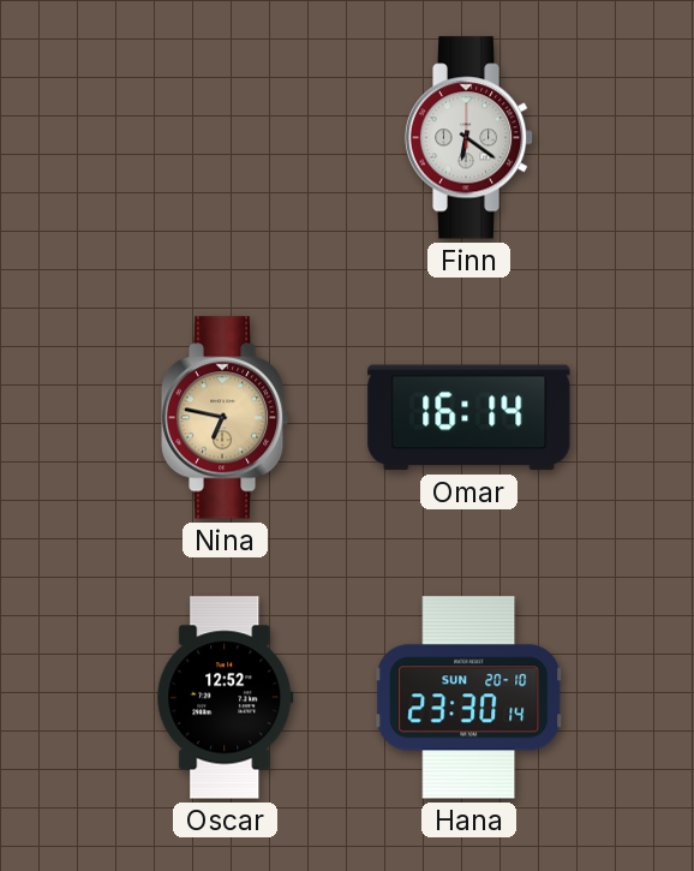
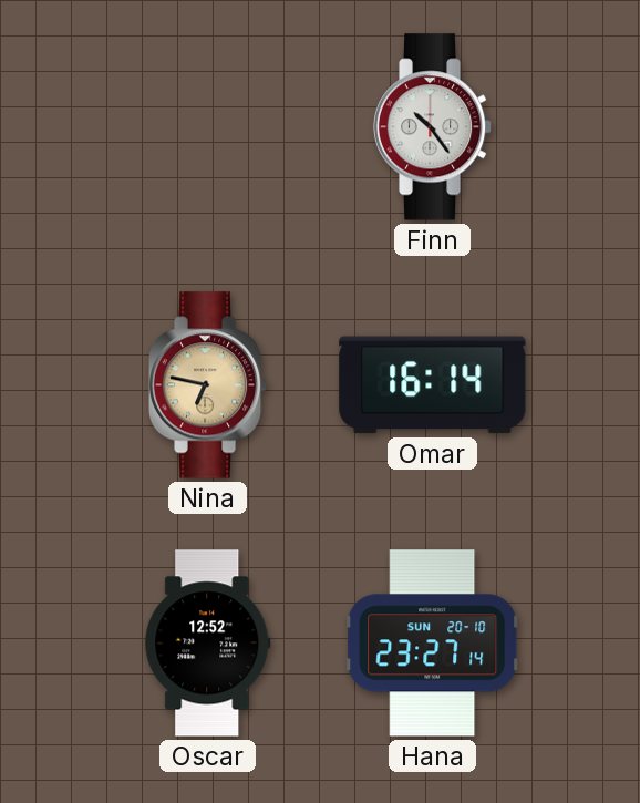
Finn: 6:21 -> 10:24 (433, 127)
Hana: 23:30 -> 23:27 (433, 644)
